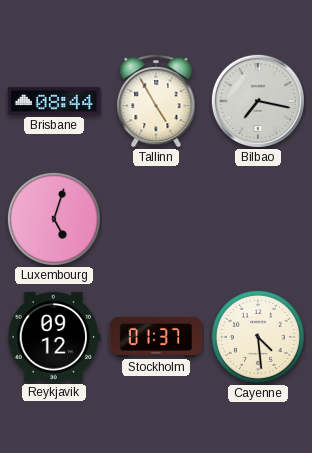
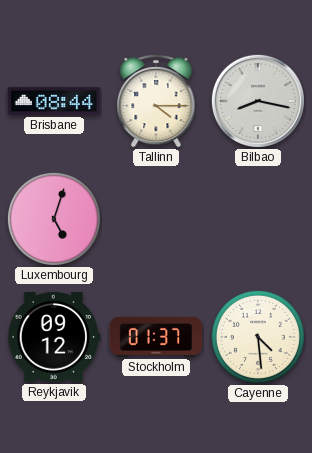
Tallinn: 4:55 -> 4:15 (156, 101)
Bilbao: 7:17 -> 8:17 (258, 101)
